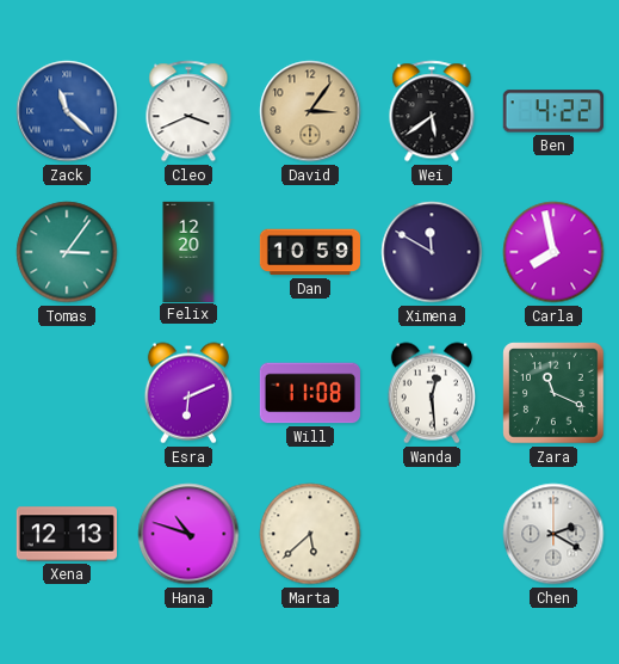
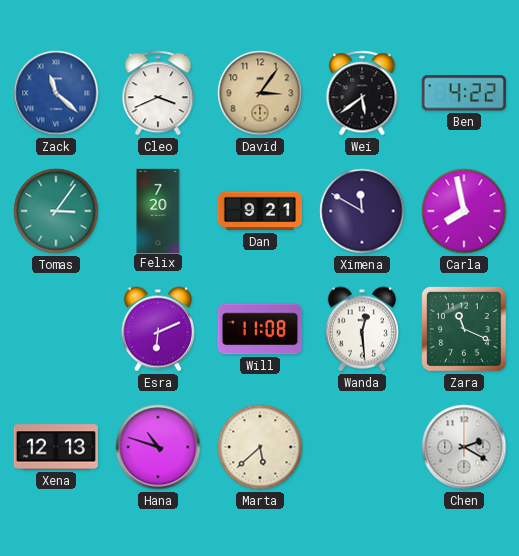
Felix: 12:20 -> 7:20 (158, 210)
Dan: 10:59 -> 9:21 (259, 211)
